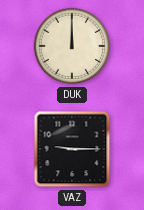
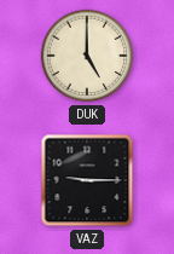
DUK: 12:00 -> 5:00 (87, 56)
